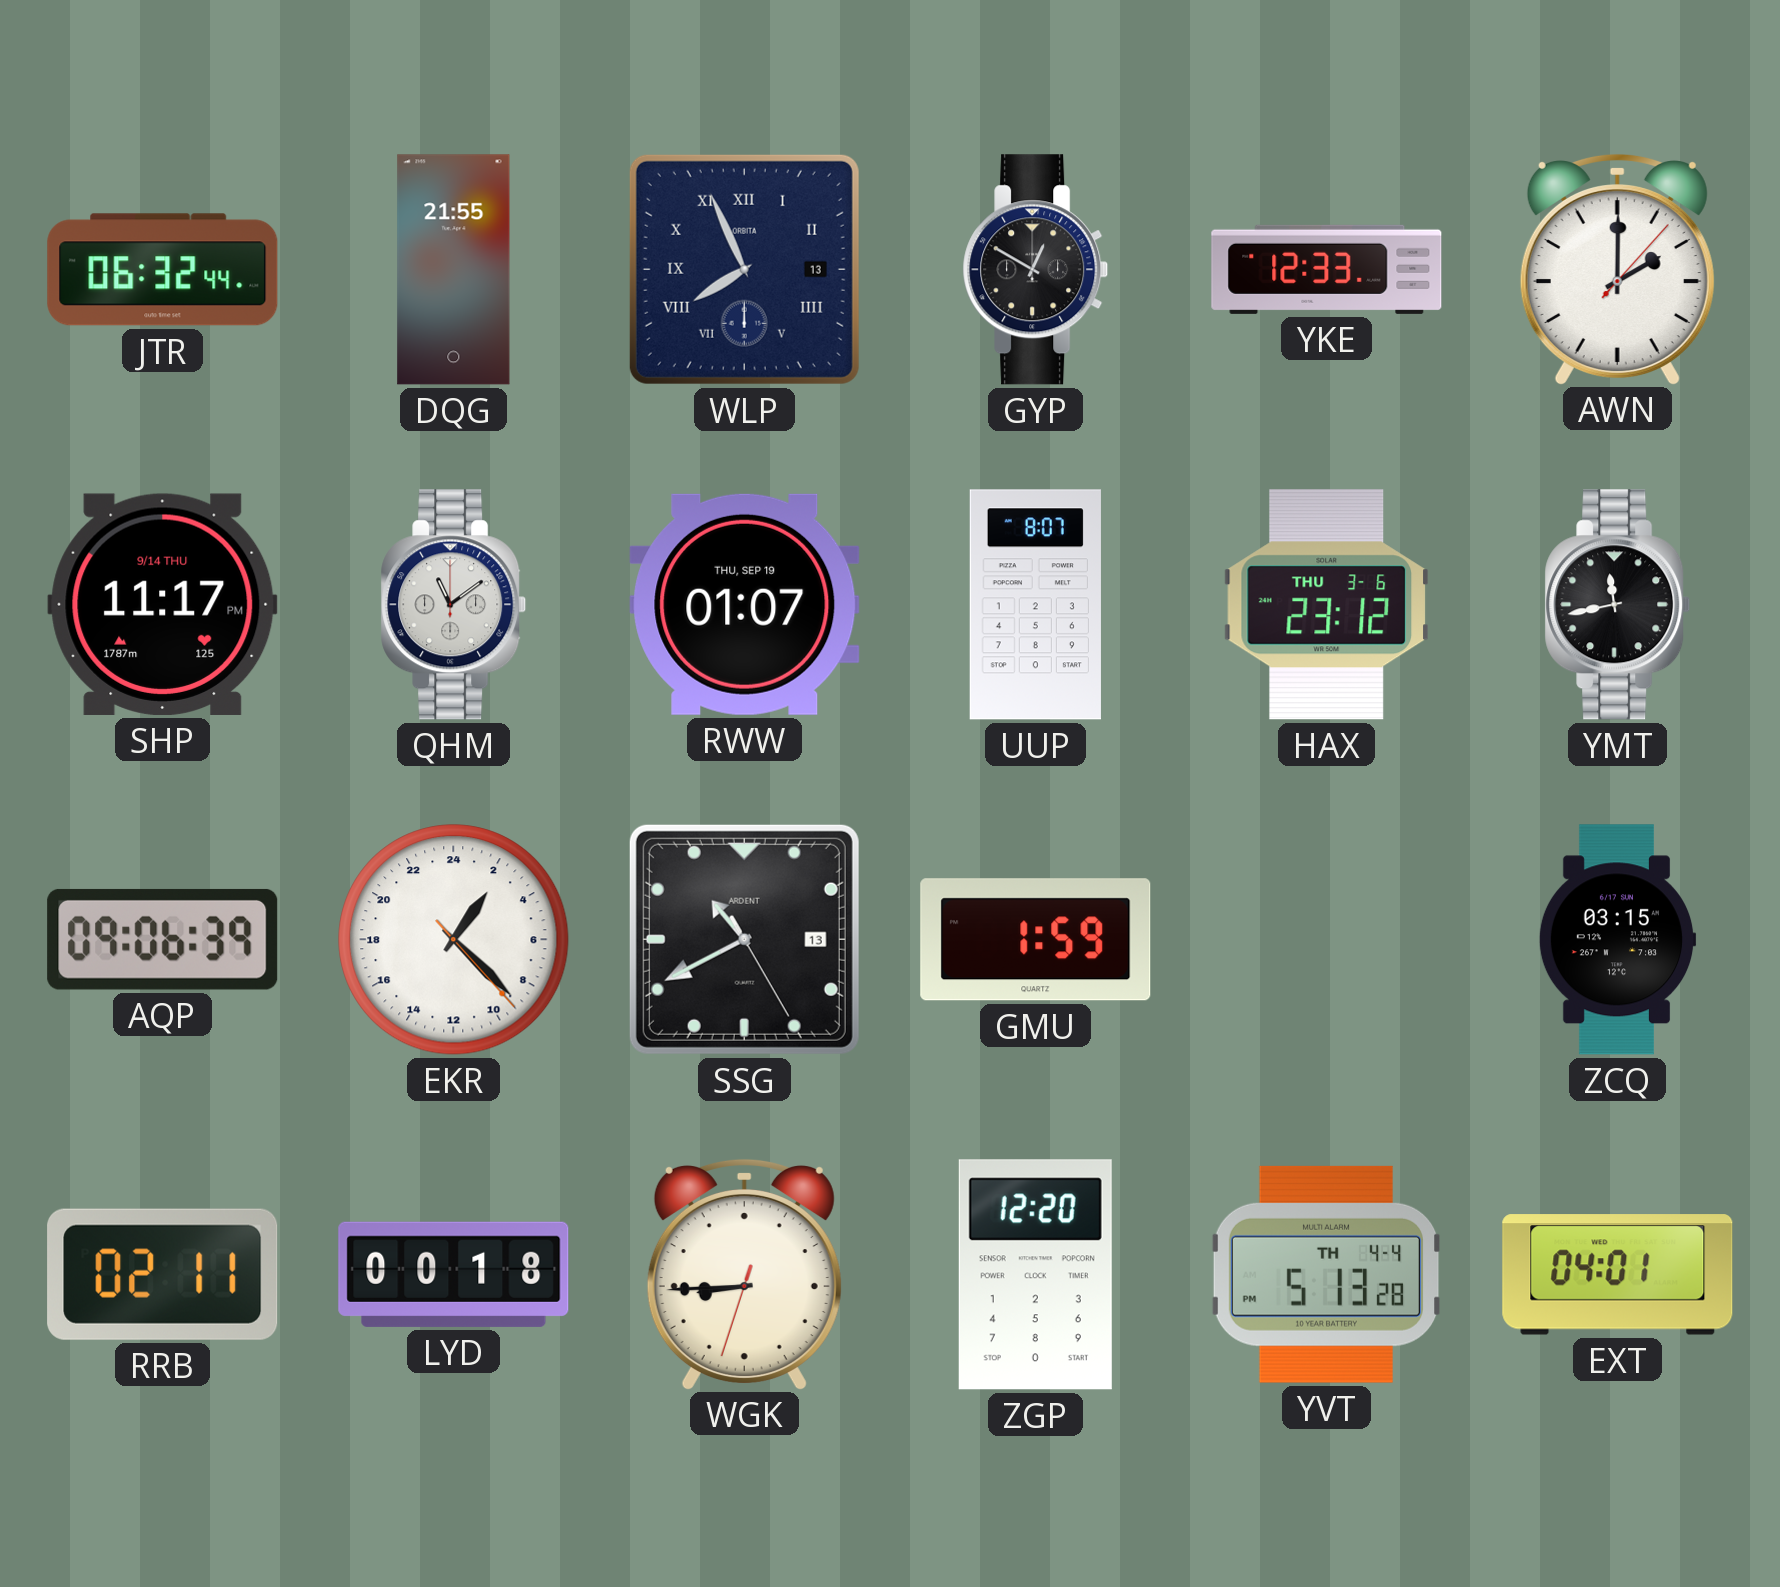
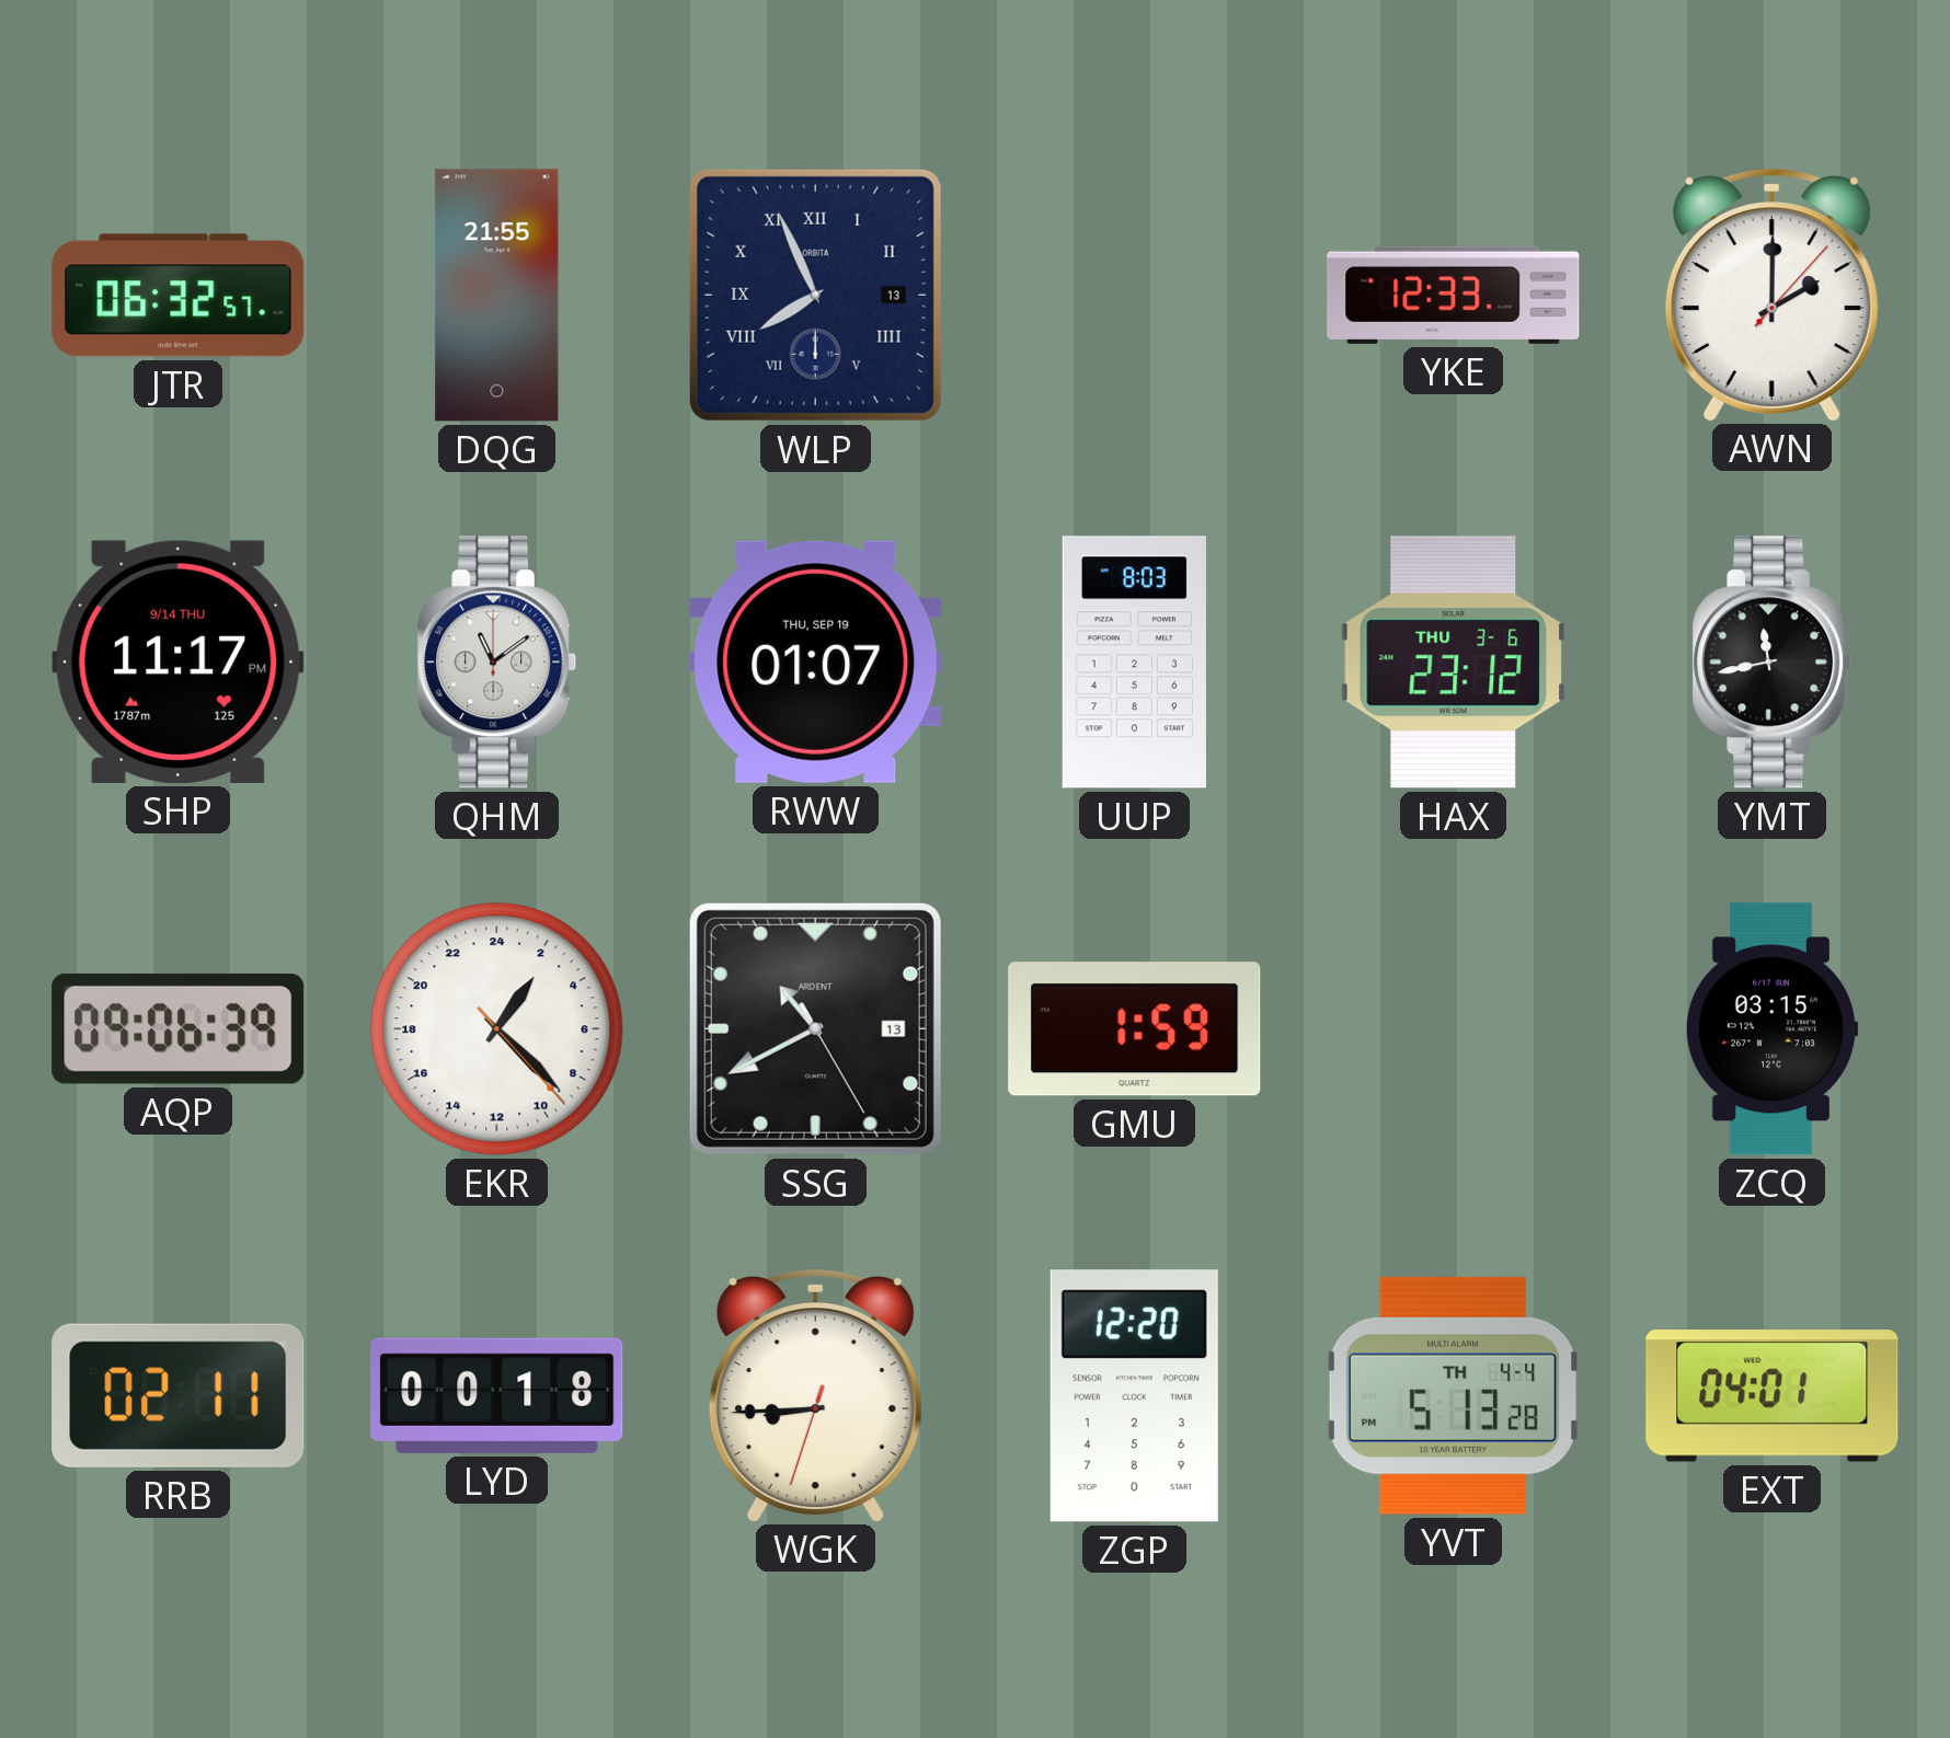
JTR: 06:32:44 -> 06:32:57 (179, 296)
GYP: 12:50 -> none (1036, 270)
UUP: 8:07 -> 8:03 (1134, 663)
